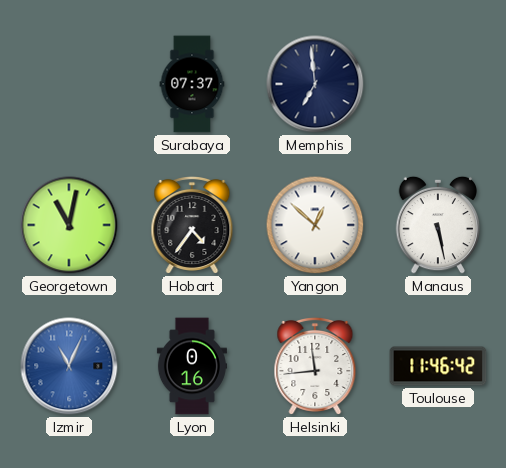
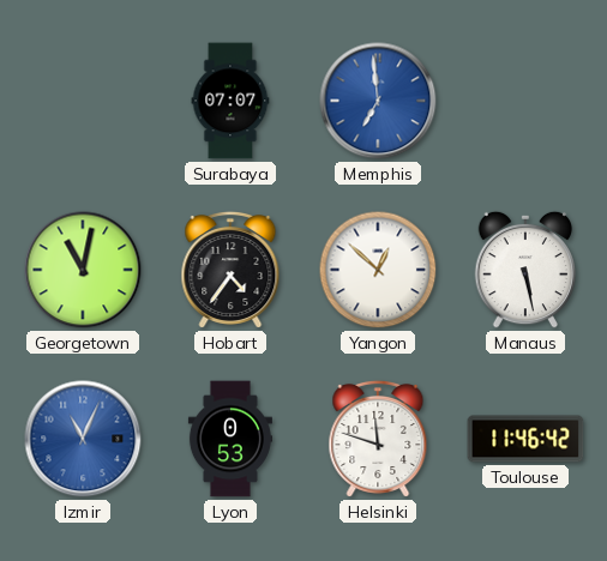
Surabaya: 07:37 -> 07:07 (230, 101)
Memphis dial: navy -> blue (378, 101)
Lyon: 0:16 -> 0:53 (230, 439)
Helsinki: 11:44 -> 11:48 (378, 439)
